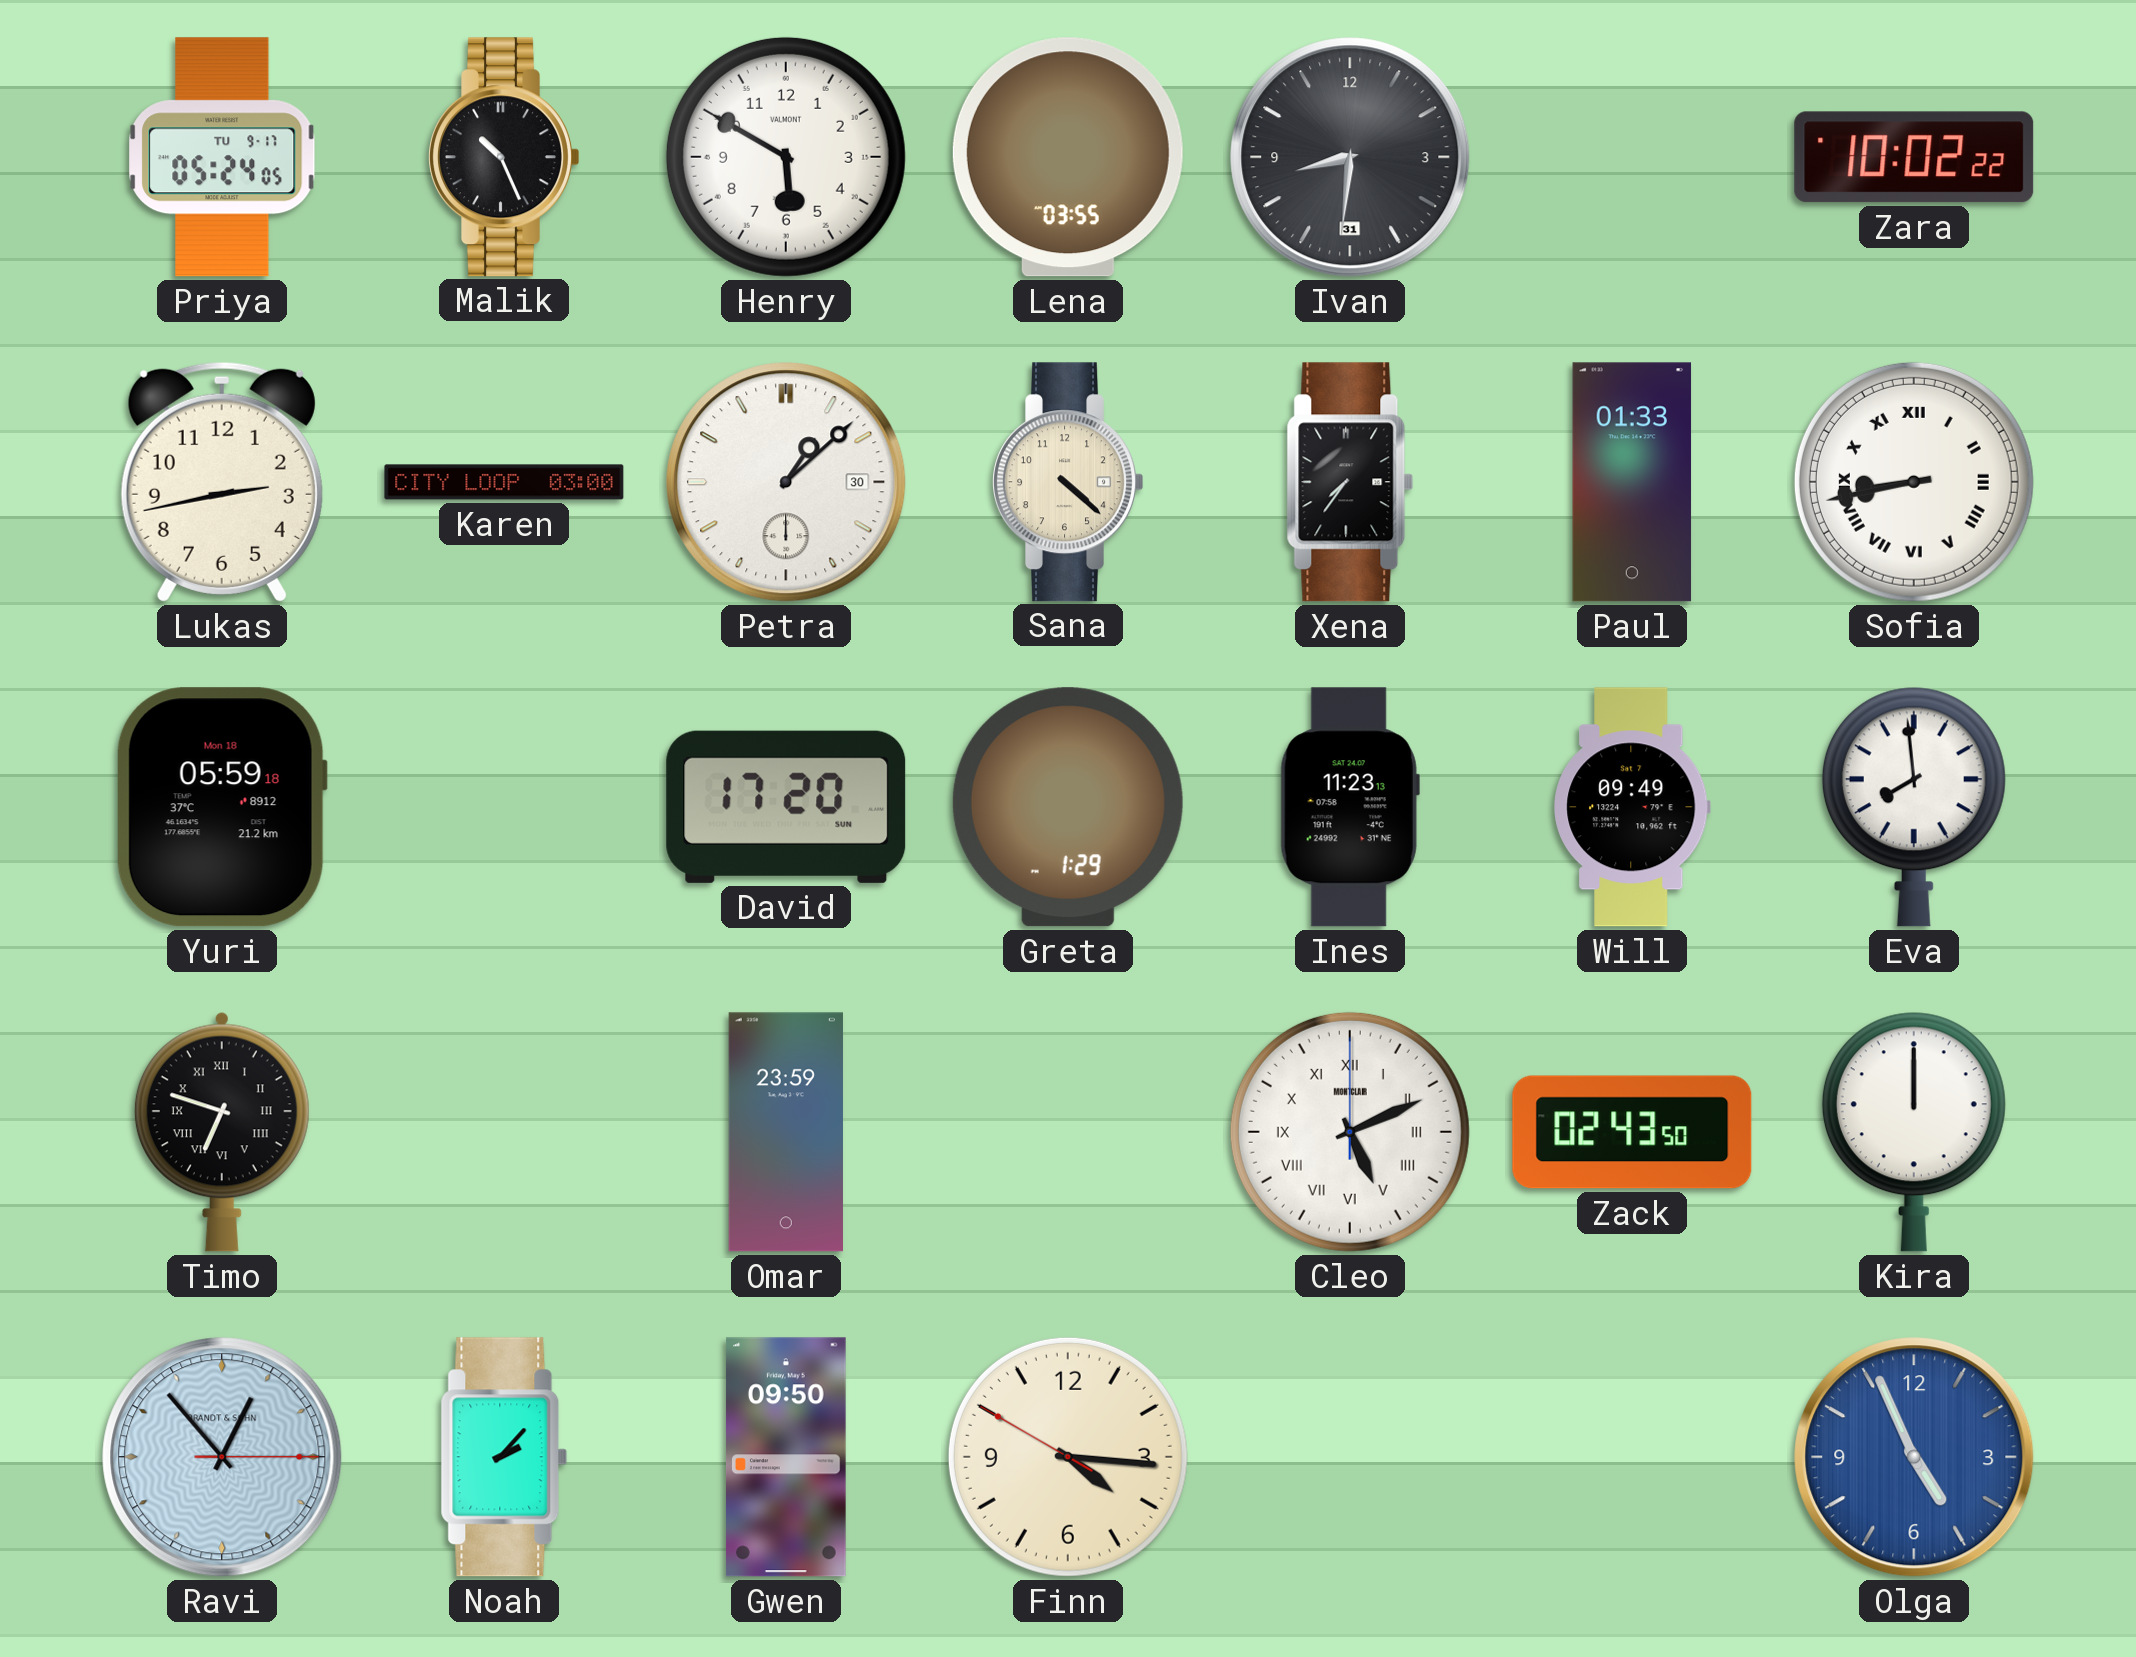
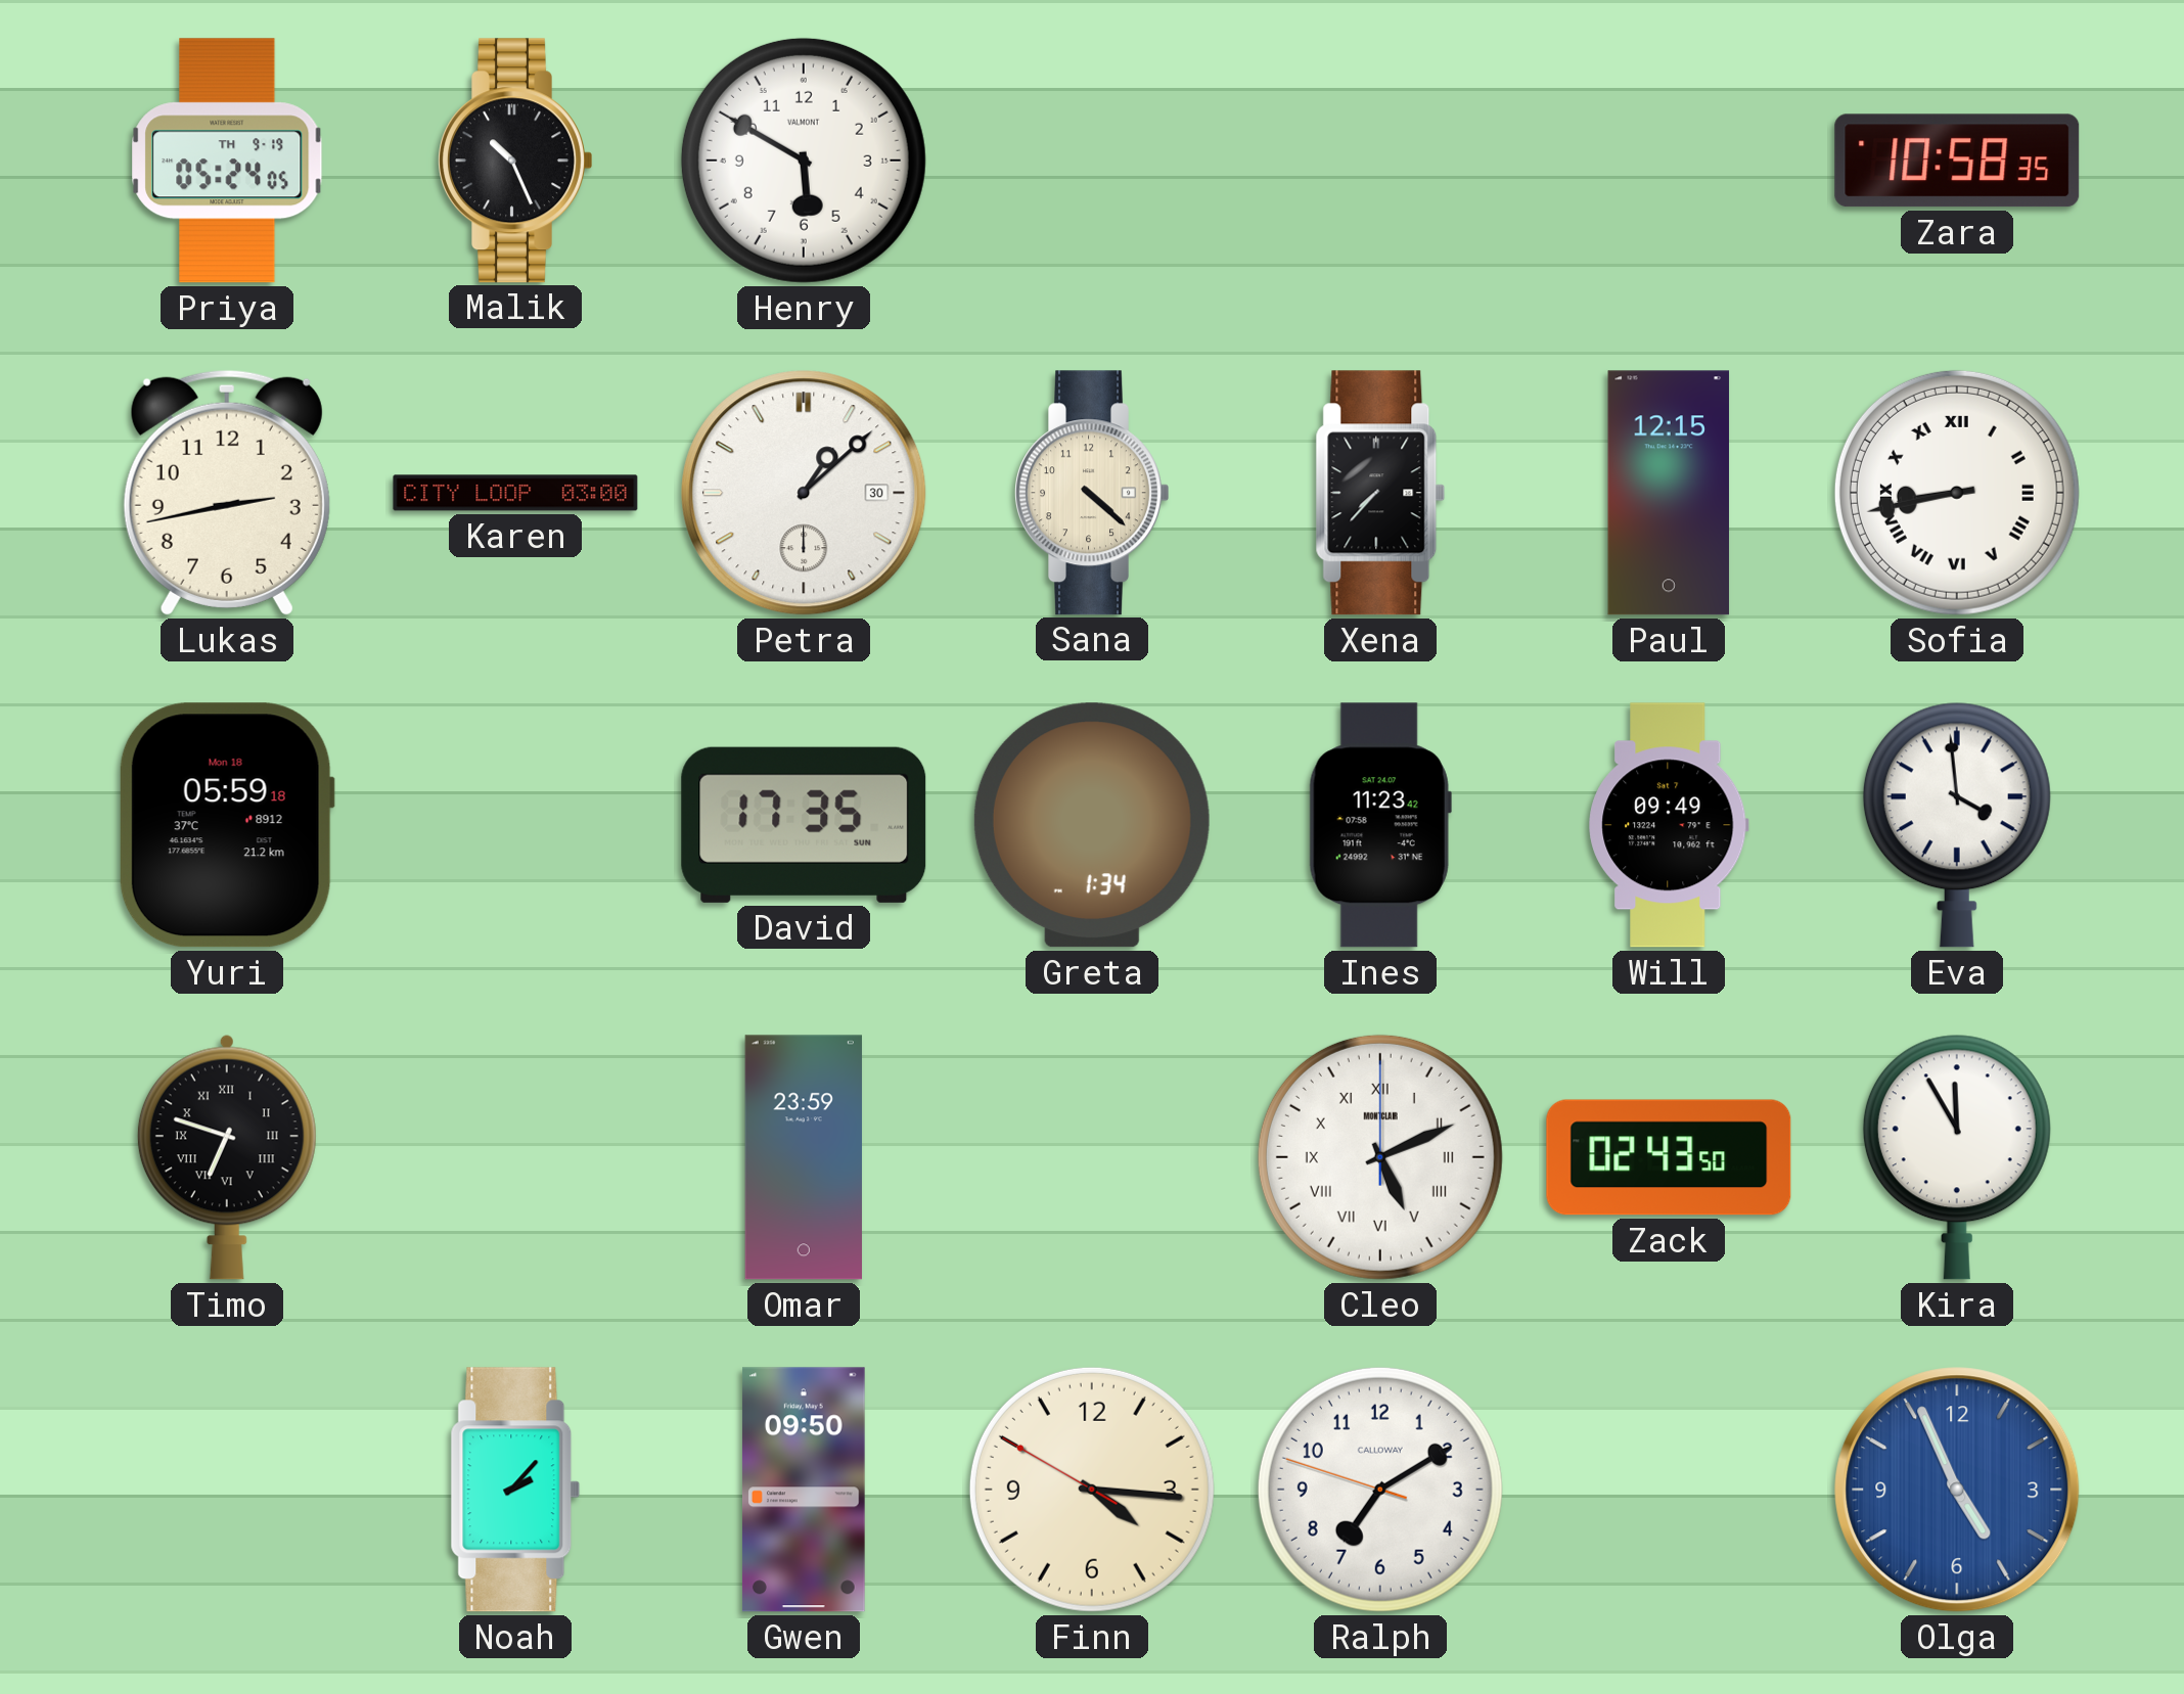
Priya date: TU 9-17 -> TH 9-19 (227, 161)
Lena: 03:55 -> none (1068, 157)
Ivan: 8:31 -> none (1350, 157)
Zara: 10:02 -> 10:58 (1957, 161)
Xena: 7:36 -> 7:37 (1380, 493)
Paul: 01:33 -> 12:15 (1669, 493)
David: 17:20 -> 17:35 (804, 825)
Greta: 1:29 -> 1:34 (1092, 825)
Ines: 11:23:13 -> 11:23:42 (1380, 825)
Eva: 7:59 -> 3:59 (1957, 825)
Kira: 12:00 -> 11:55 (1957, 1157)
Ravi: 12:53 -> none (222, 1457)
Ralph: none -> 7:09 (1380, 1490)
